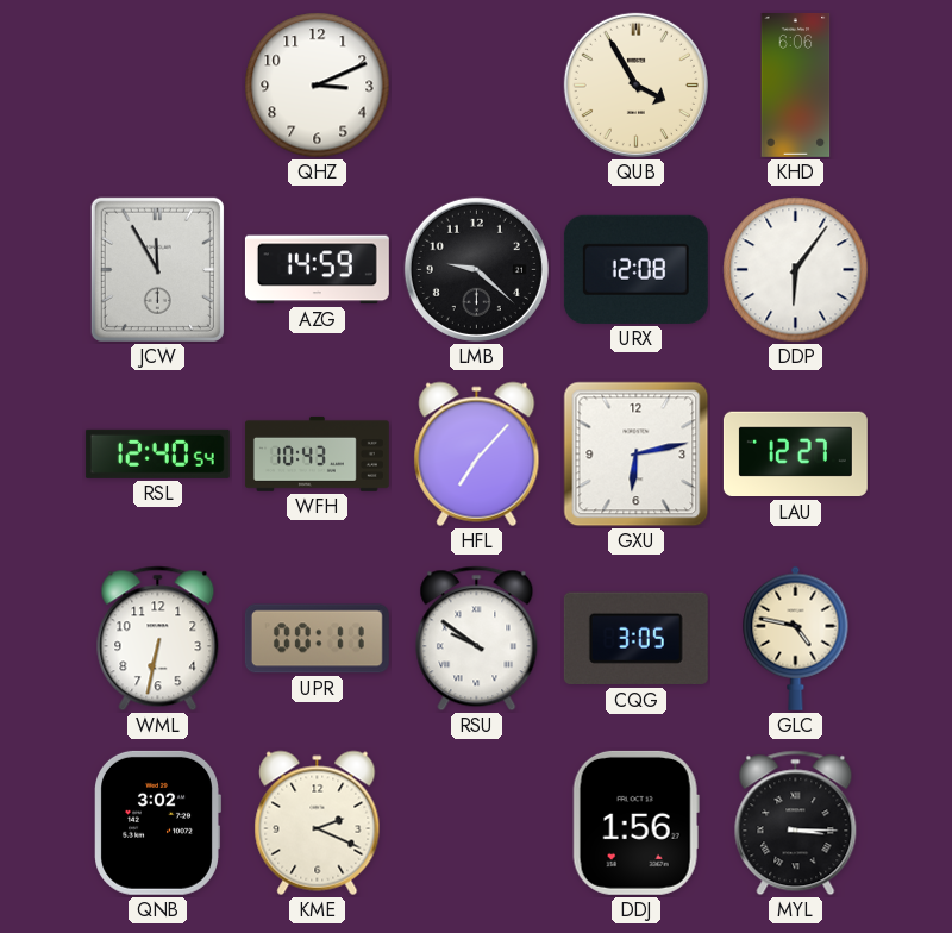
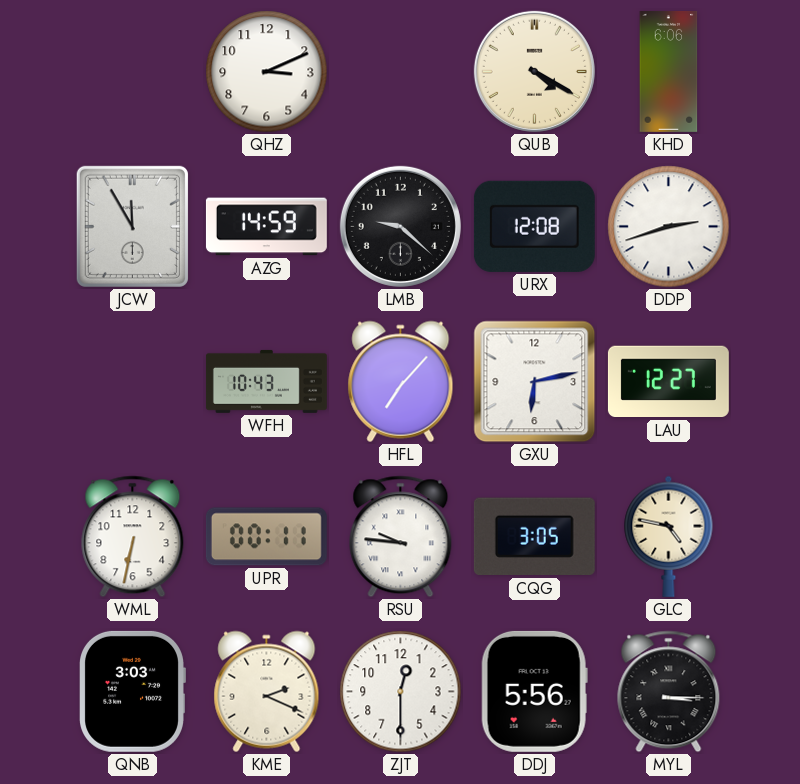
QUB: 3:55 -> 4:20 (534, 71)
DDP: 6:06 -> 2:42 (669, 227)
RSL: 12:40 -> none (157, 453)
RSU: 9:51 -> 9:46 (401, 537)
QNB: 3:02 -> 3:03 (133, 691)
ZJT: none -> 12:30 (401, 692)
DDJ: 1:56 -> 5:56 (534, 691)
